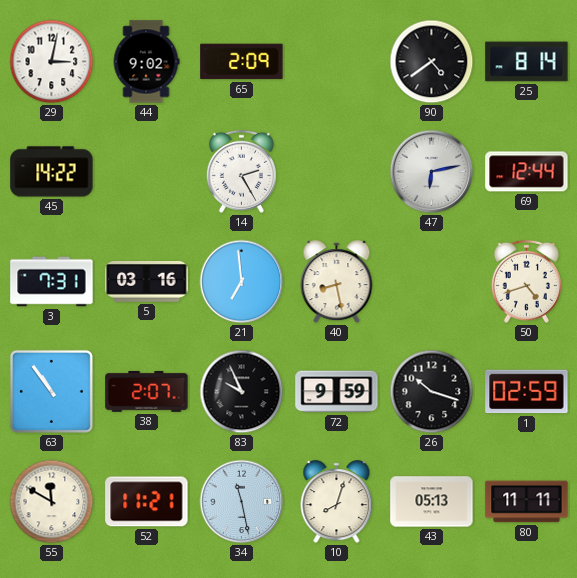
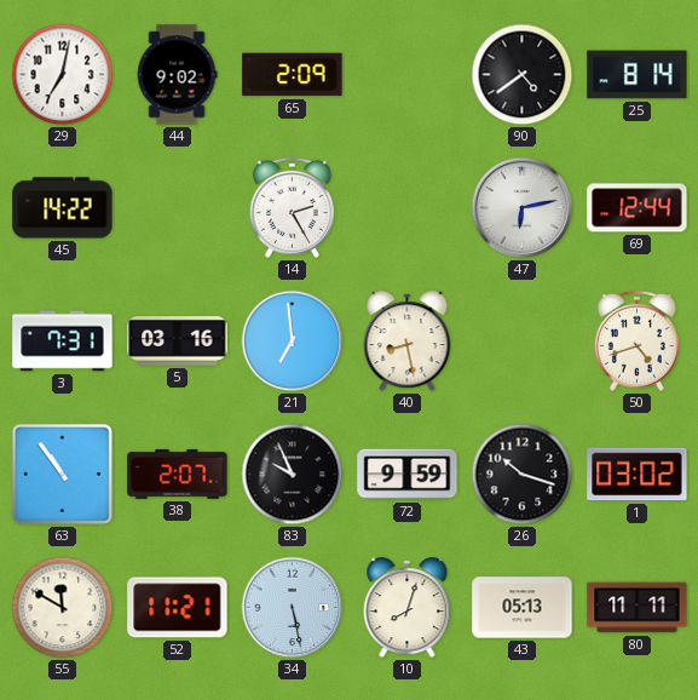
29: 3:02 -> 7:02 (63, 75)
1: 02:59 -> 03:02 (638, 475)
34: 11:28 -> 5:28 (293, 608)
